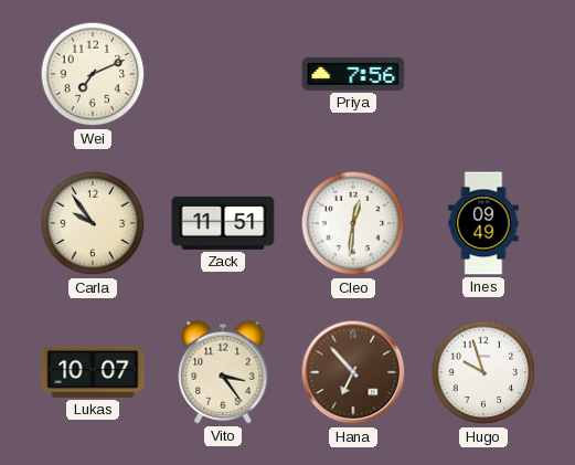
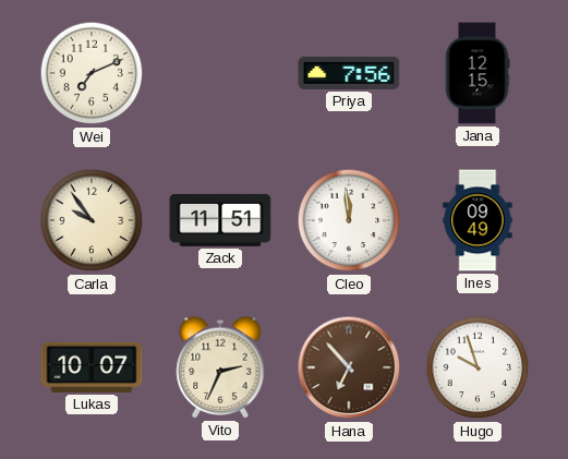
Jana: none -> 12:15 (478, 73)
Cleo: 12:31 -> 11:59 (349, 220)
Vito: 3:24 -> 2:34 (220, 367)
